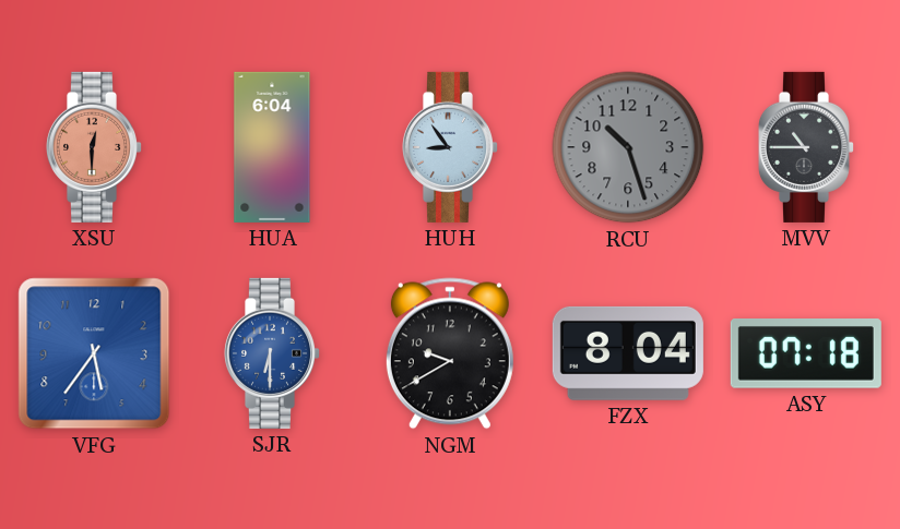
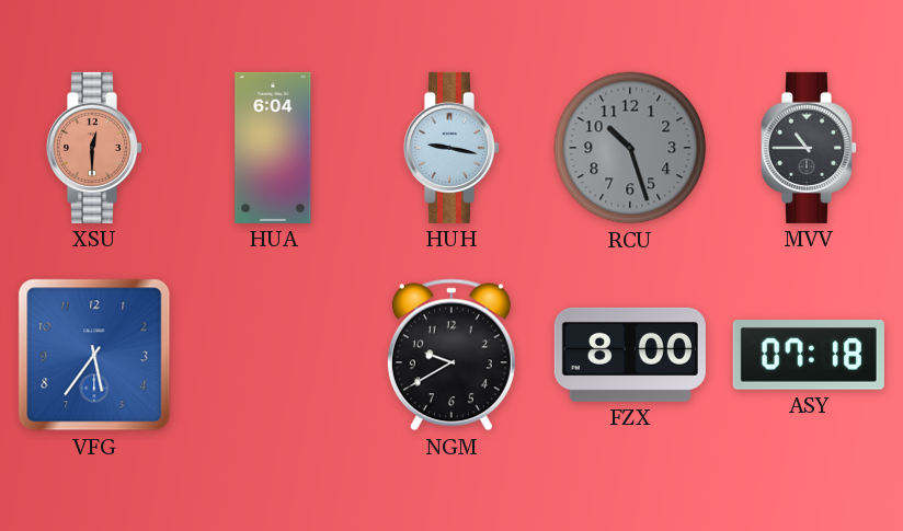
HUH: 8:54 -> 9:17 (450, 148)
SJR: 6:30 -> none (271, 353)
FZX: 8:04 -> 8:00 (630, 355)
